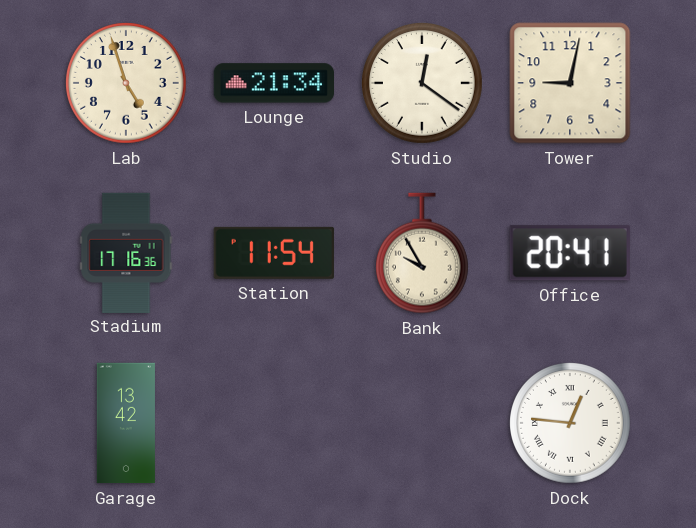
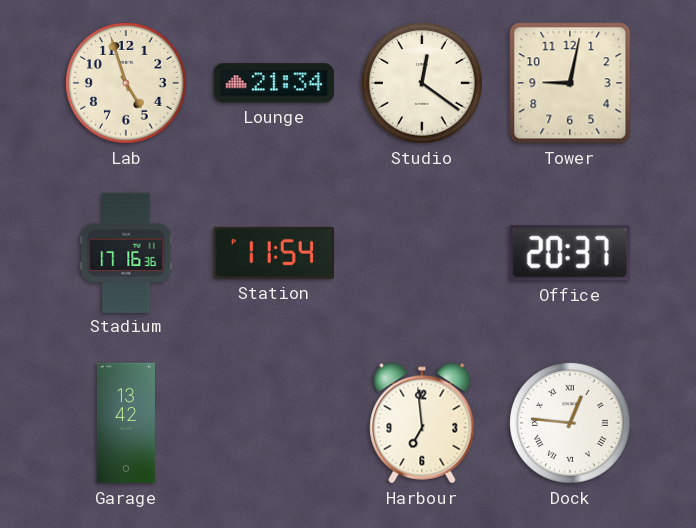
Bank: 9:55 -> none (422, 253)
Office: 20:41 -> 20:37 (570, 253)
Harbour: none -> 6:59 (422, 423)
